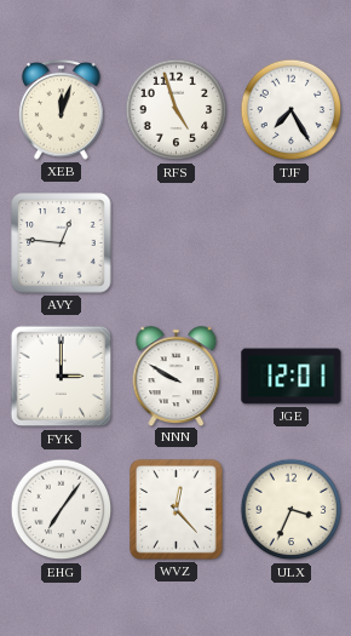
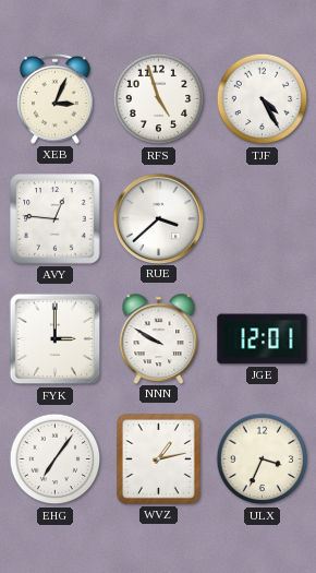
XEB: 12:03 -> 3:04 (56, 98)
TJF: 7:25 -> 4:25 (263, 99)
RUE: none -> 3:38 (159, 218)
WVZ: 12:23 -> 1:13 (159, 459)
